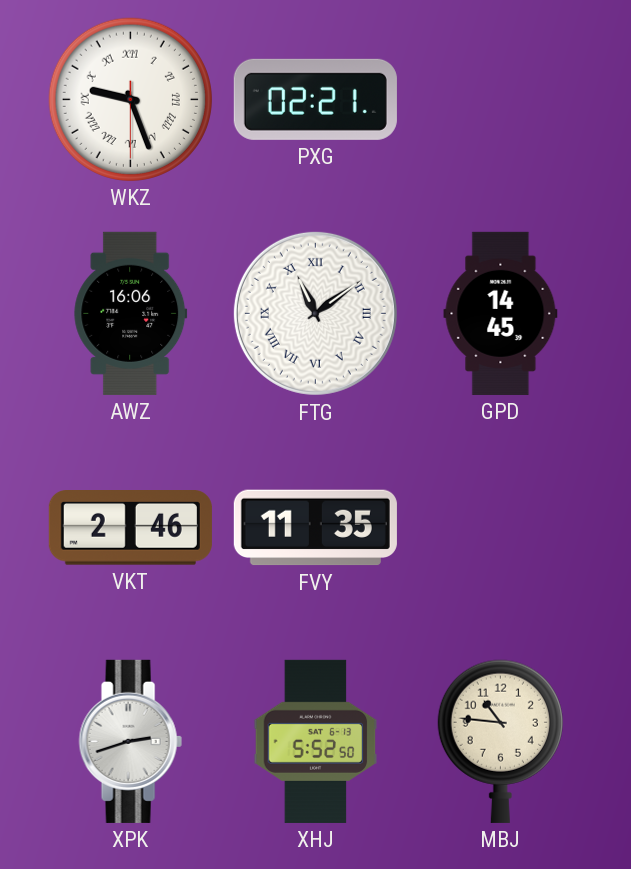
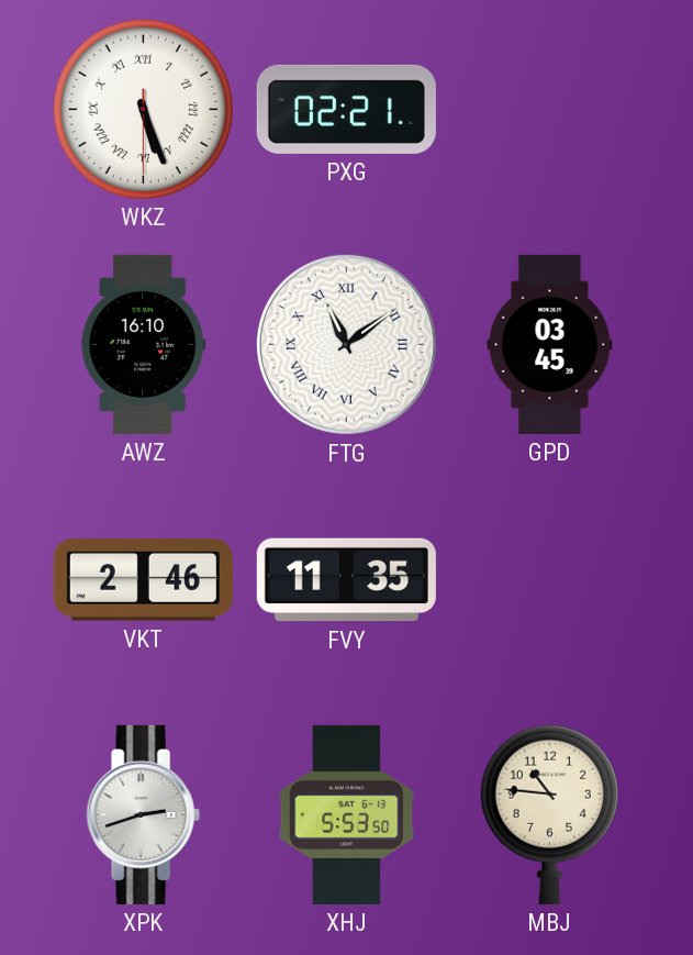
WKZ: 9:26 -> 5:26 (143, 109)
AWZ: 16:06 -> 16:10 (144, 344)
GPD: 14:45 -> 03:45 (550, 344)
XHJ: 5:52 -> 5:53 (347, 814)
